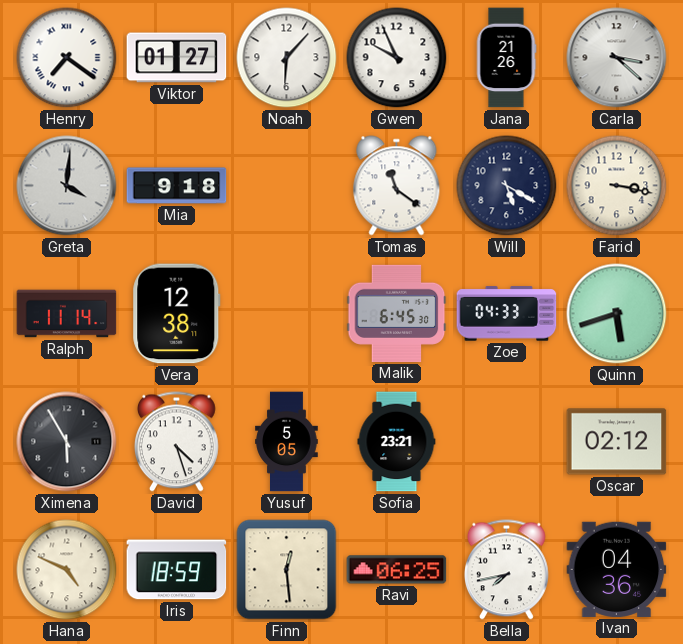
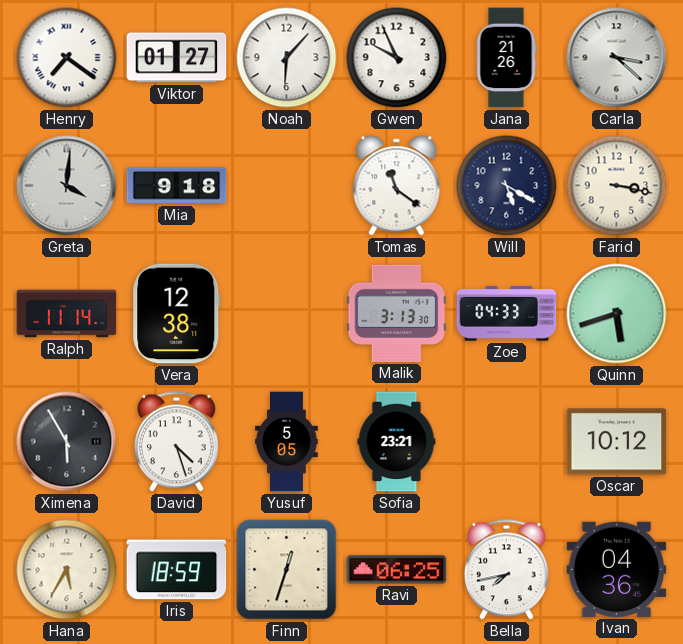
Malik: 6:45 -> 3:13 (397, 313)
Oscar: 02:12 -> 10:12 (617, 442)
Hana: 4:49 -> 5:35 (67, 570)
Finn: 12:29 -> 12:33 (287, 570)
